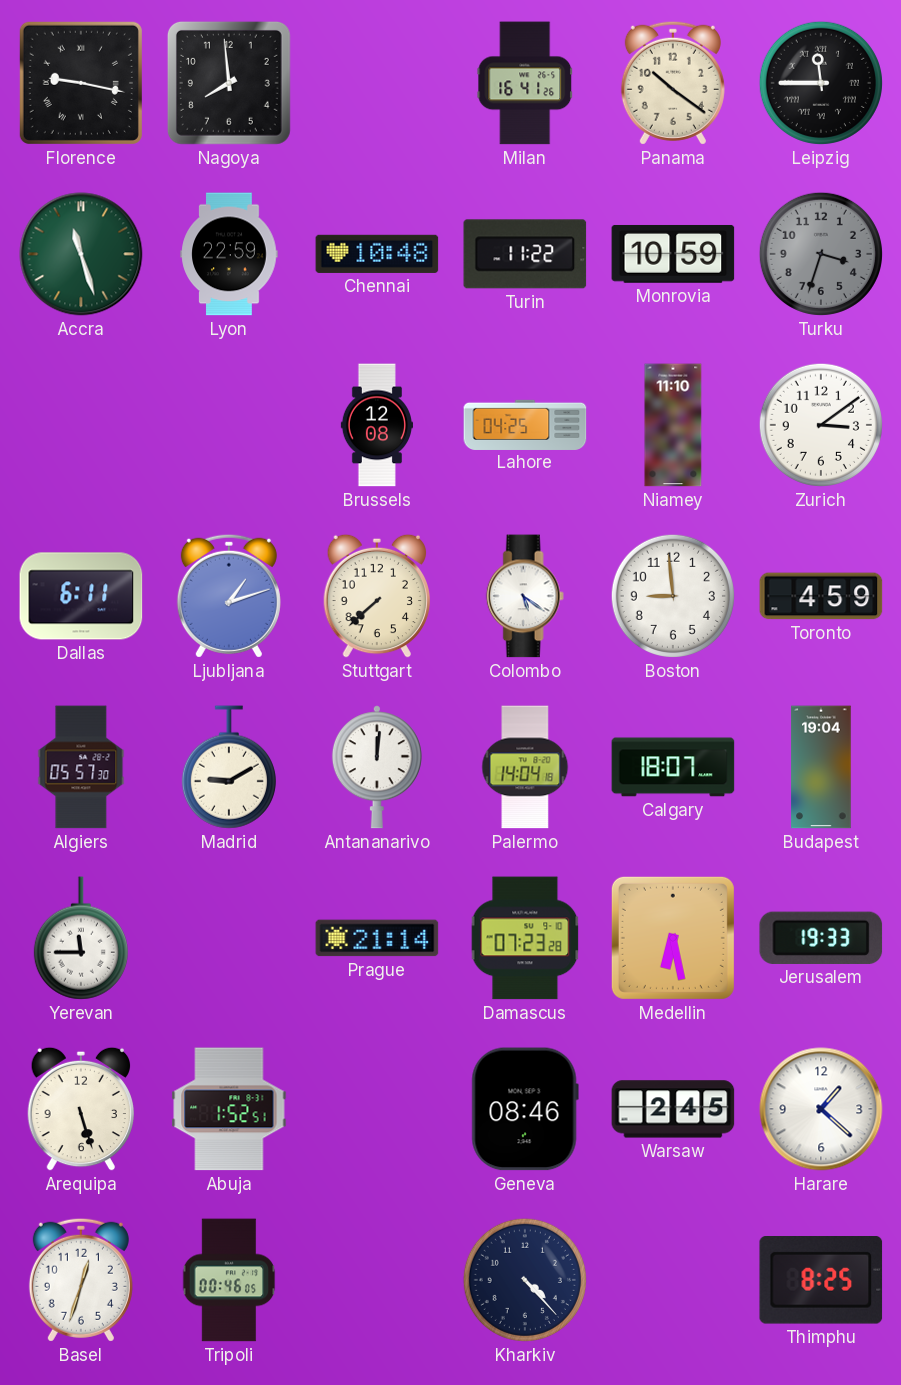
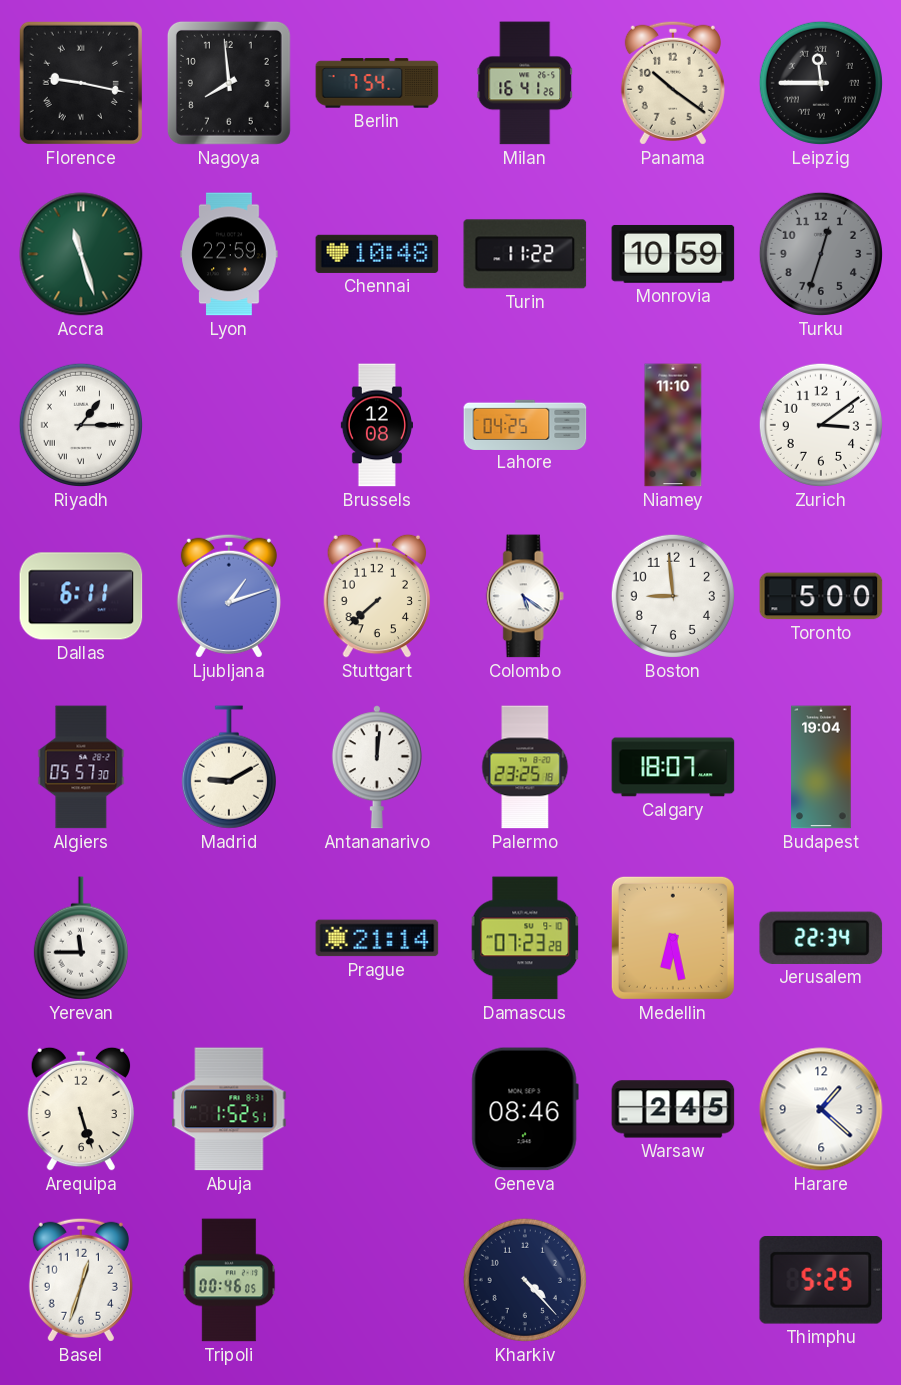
Berlin: none -> 7:54 (377, 83)
Turku: 3:33 -> 12:33 (821, 254)
Riyadh: none -> 1:15 (81, 425)
Toronto: 4:59 -> 5:00 (821, 596)
Palermo: 14:04 -> 23:25 (525, 767)
Jerusalem: 19:33 -> 22:34 (821, 938)
Thimphu: 8:25 -> 5:25 (821, 1280)
